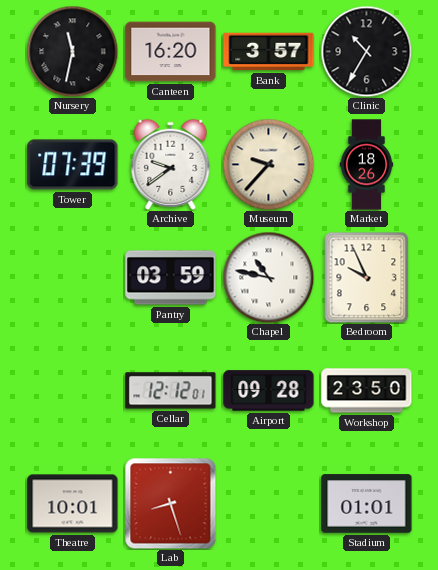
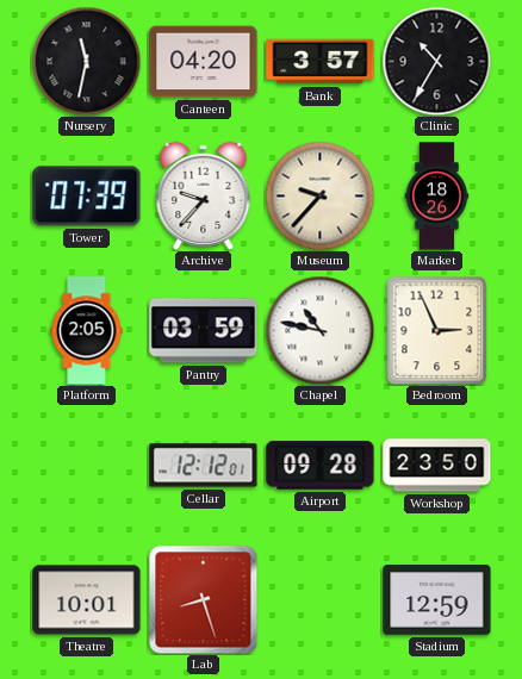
Canteen: 16:20 -> 04:20 (204, 62)
Archive: 9:39 -> 9:37 (204, 195)
Platform: none -> 2:05 (87, 331)
Bedroom: 9:56 -> 2:56 (437, 330)
Stadium: 01:01 -> 12:59 (437, 600)
